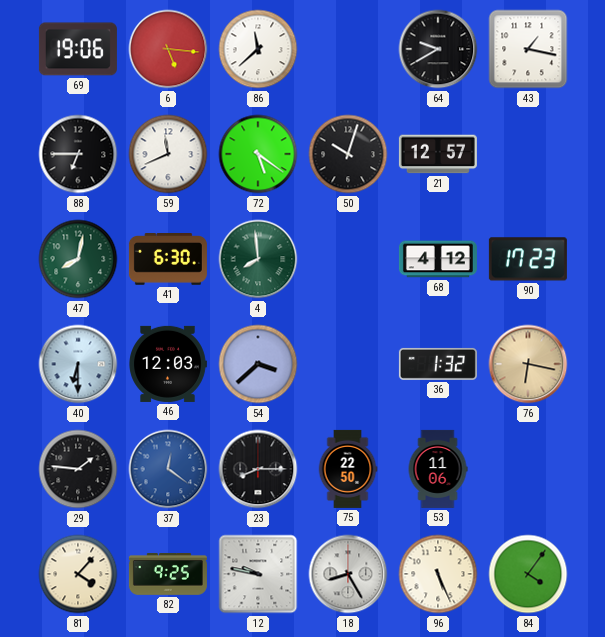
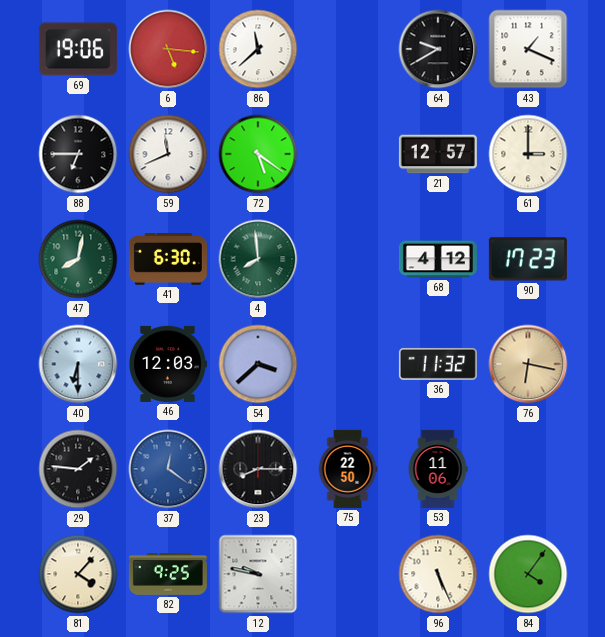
43: 1:17 -> 1:19 (528, 49)
50: 10:03 -> none (348, 154)
61: none -> 3:00 (528, 154)
36: 1:32 -> 11:32 (438, 364)
18: 8:25 -> none (348, 574)
